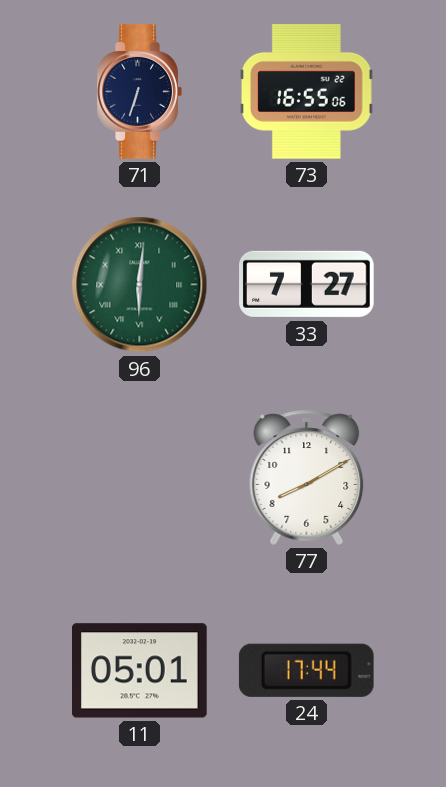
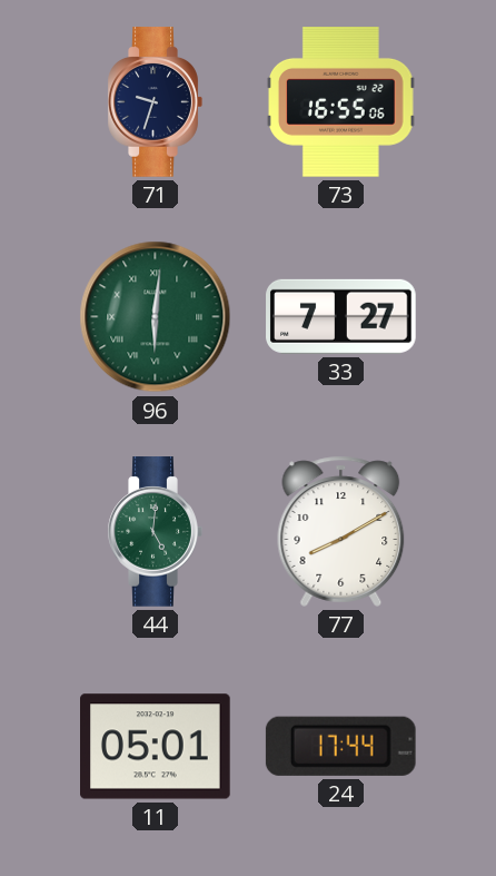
71: 6:33 -> 9:33 (155, 102)
44: none -> 5:01 (155, 532)
